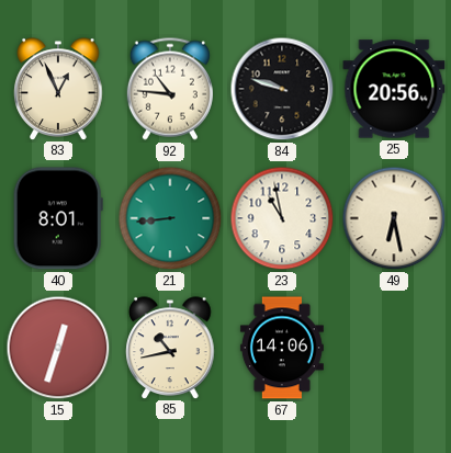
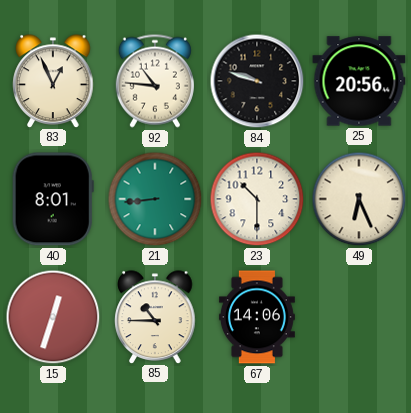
23: 10:58 -> 10:30 (257, 199)
49: 6:28 -> 6:26 (359, 199)
85: 10:43 -> 10:45 (155, 317)
